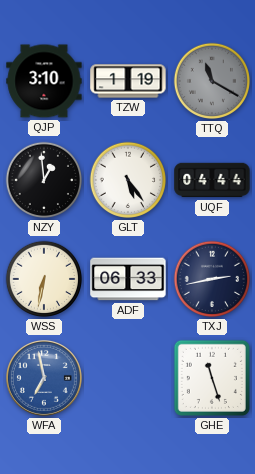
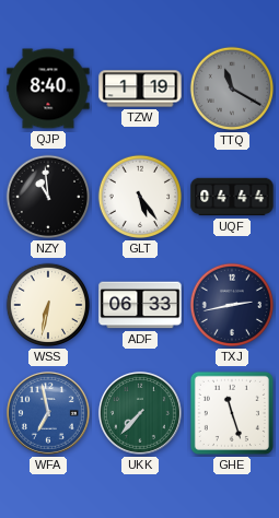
QJP: 3:10 -> 8:40 (48, 89)
NZY: 12:59 -> 10:59 (48, 197)
UKK: none -> 7:37 (140, 413)
